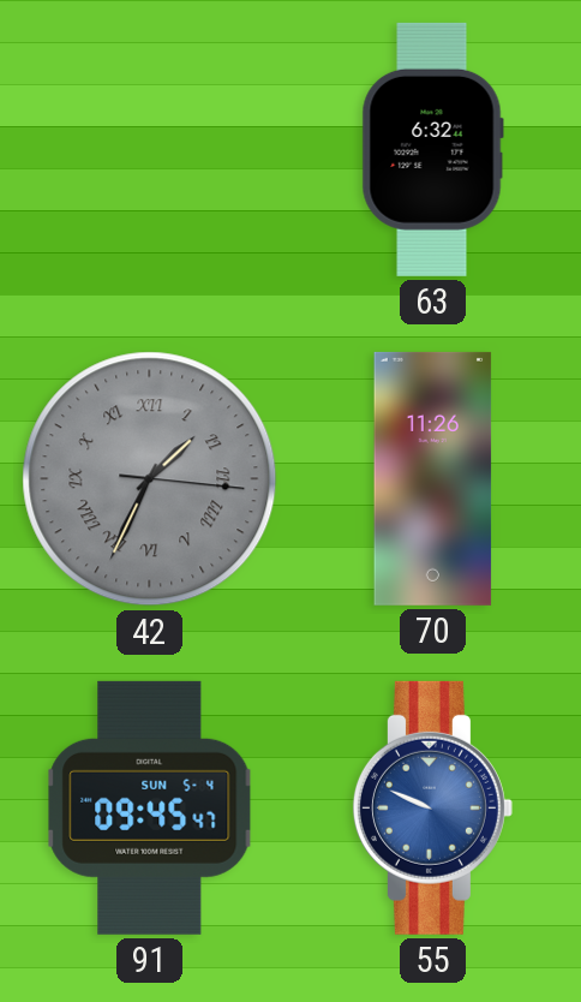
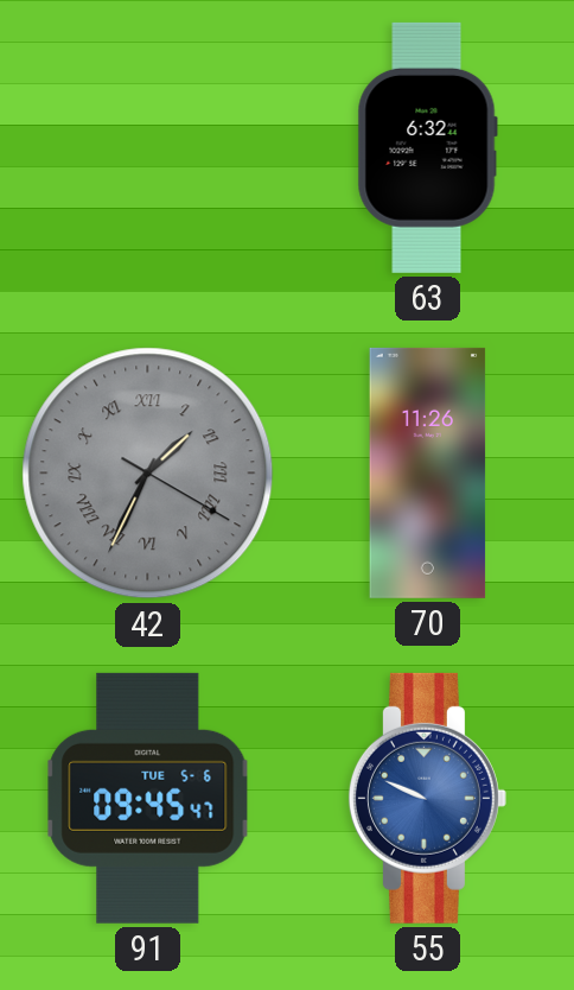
42: 1:34:16 -> 1:34:20 (148, 474)
91 date: SUN 5-4 -> TUE 5-6 (148, 798)
